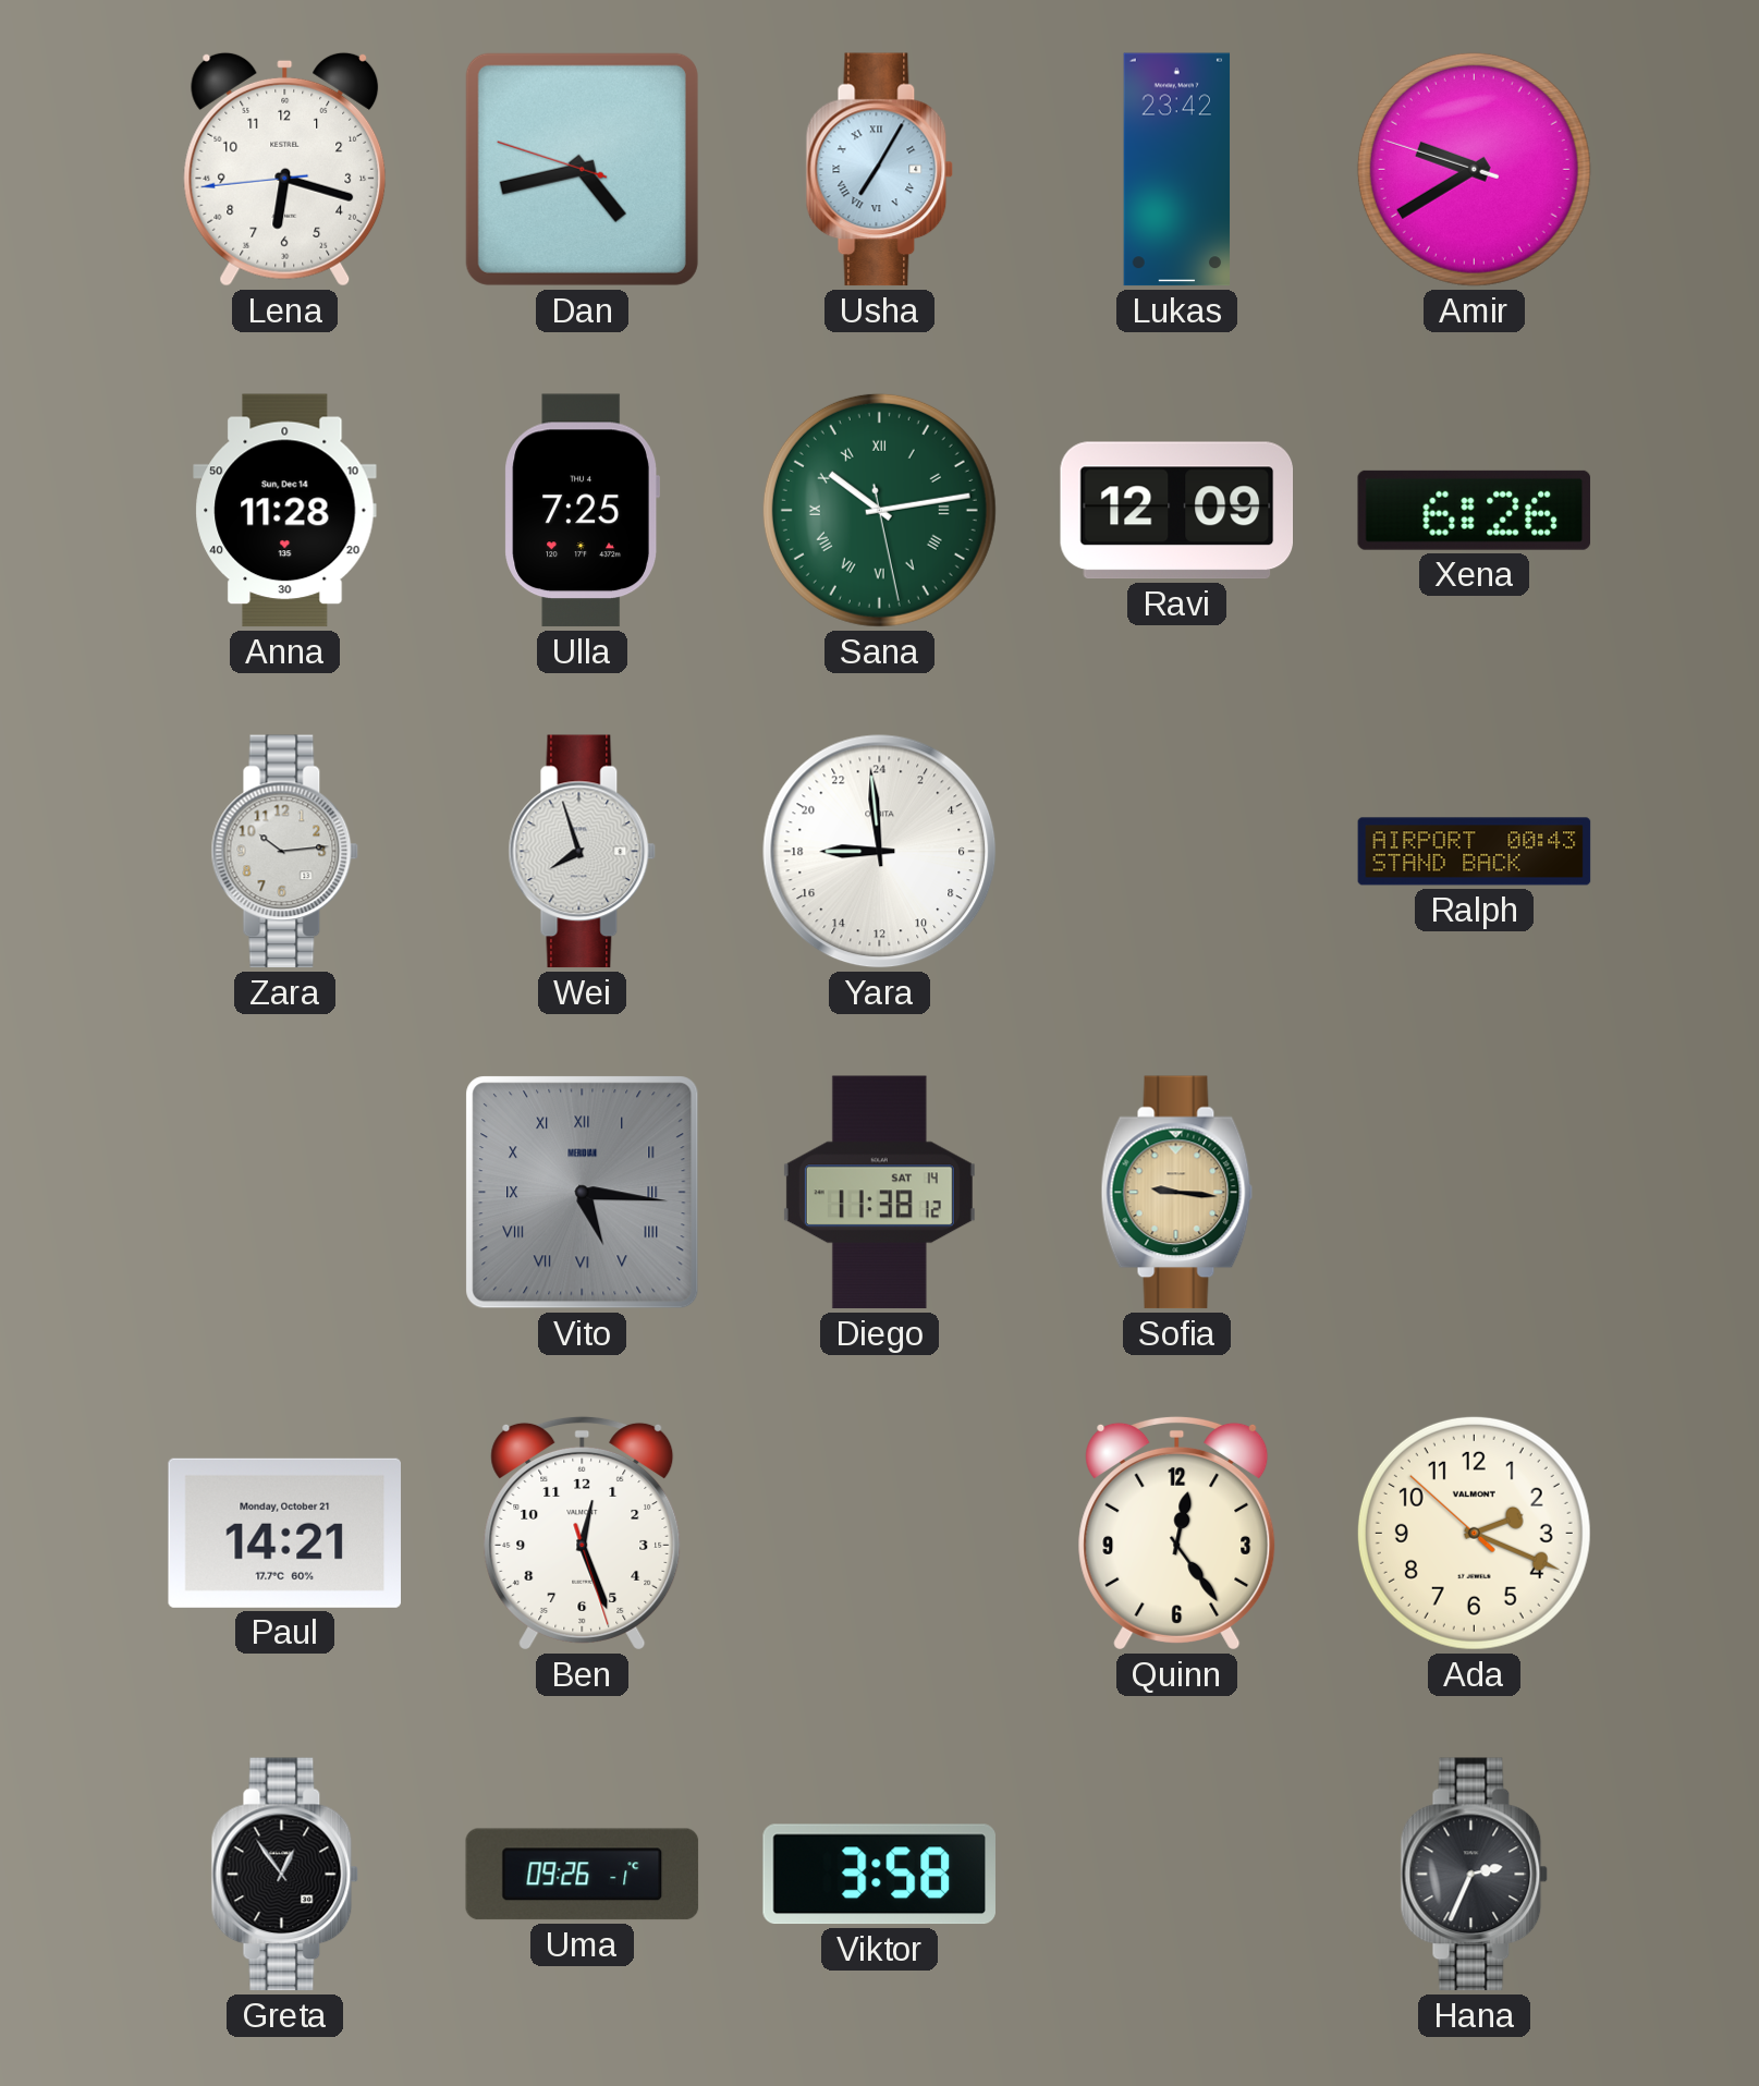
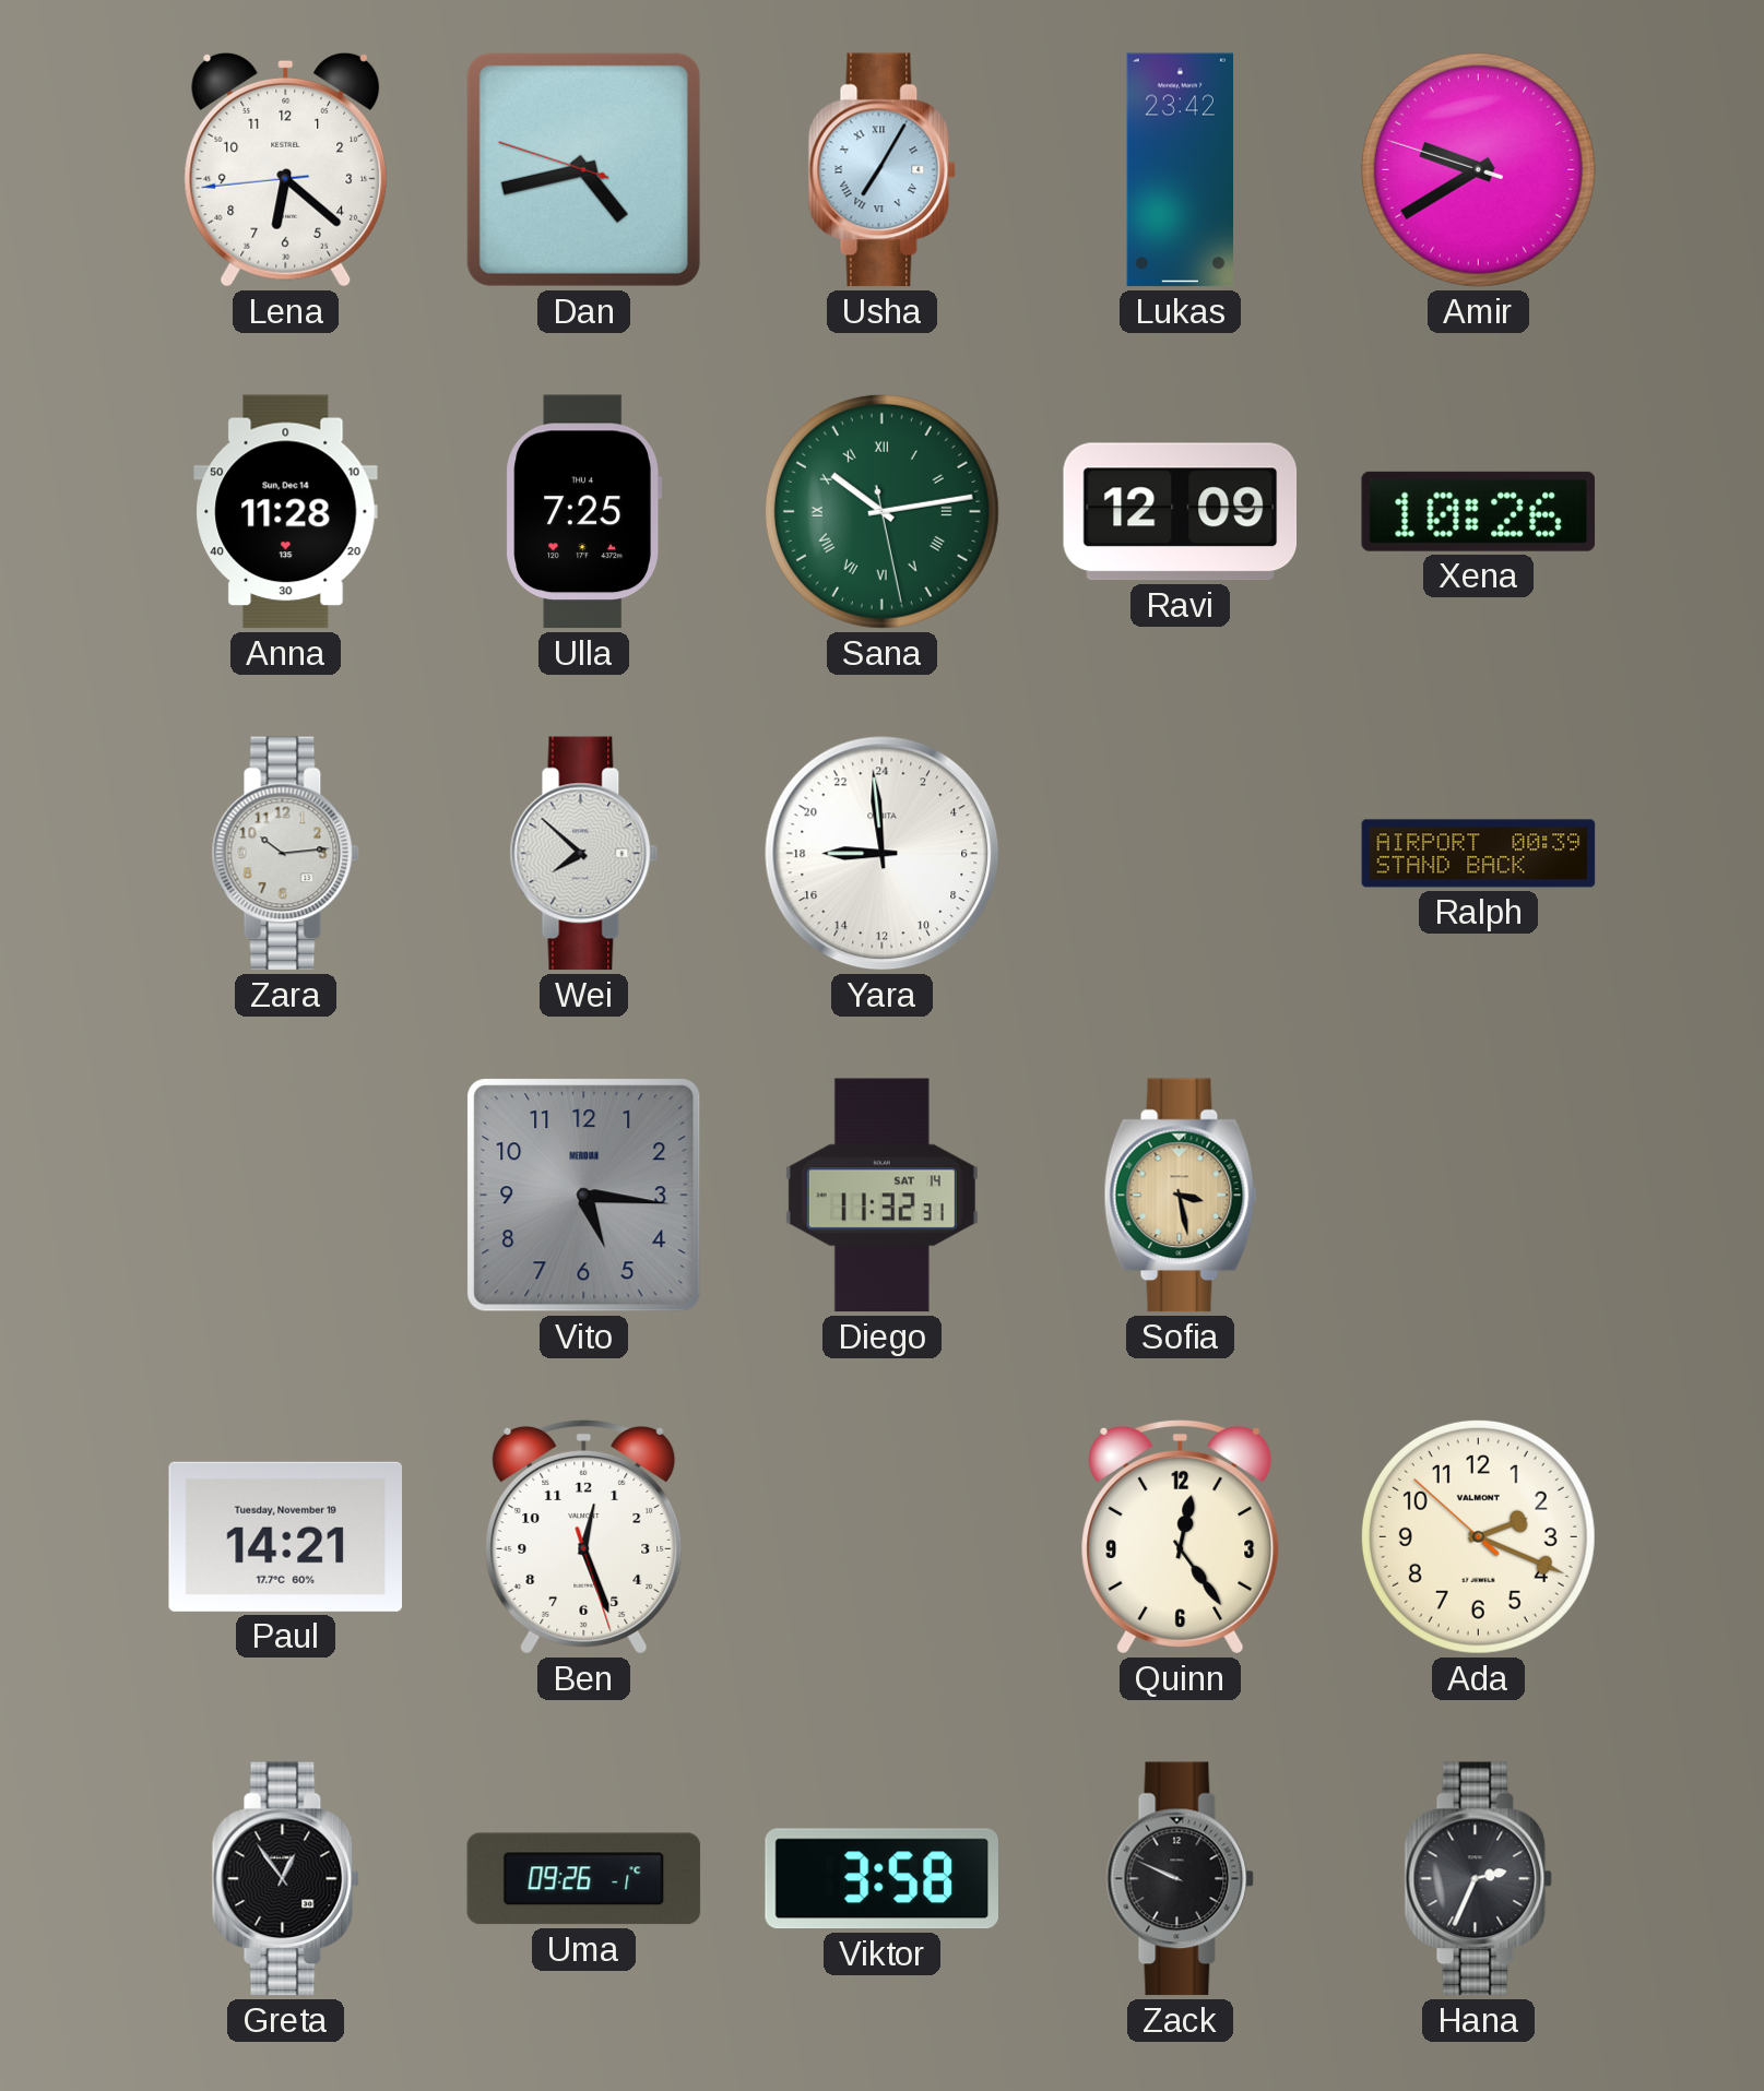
Lena: 6:17 -> 6:21 (286, 169)
Xena: 6:26 -> 10:26 (1478, 511)
Wei: 7:57 -> 7:52 (584, 854)
Ralph: 00:43 -> 00:39 (1479, 854)
Vito numerals: Roman -> Arabic (584, 1196)
Diego: 11:38 -> 11:32 (881, 1196)
Sofia: 9:16 -> 3:28 (1181, 1196)
Paul date: Monday, October 21 -> Tuesday, November 19 (285, 1536)
Zack: none -> 9:49 (1181, 1879)
